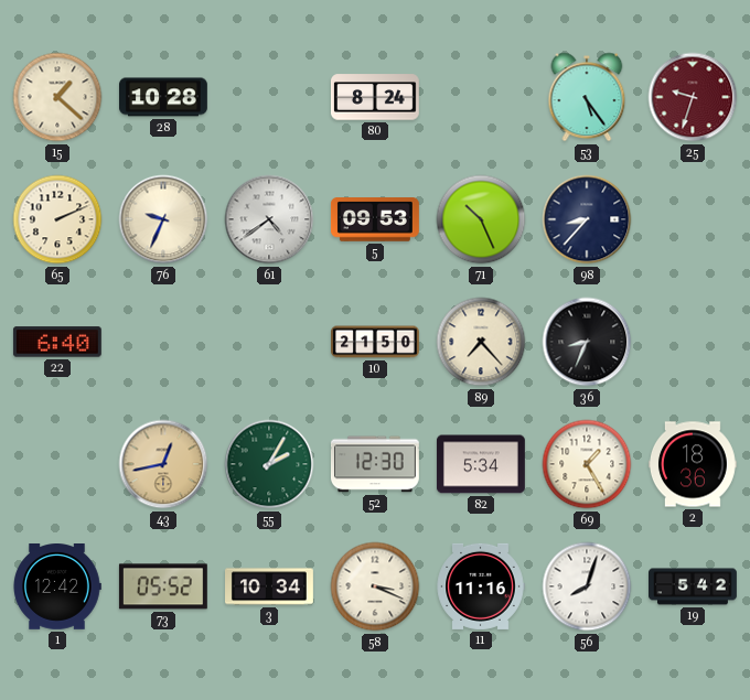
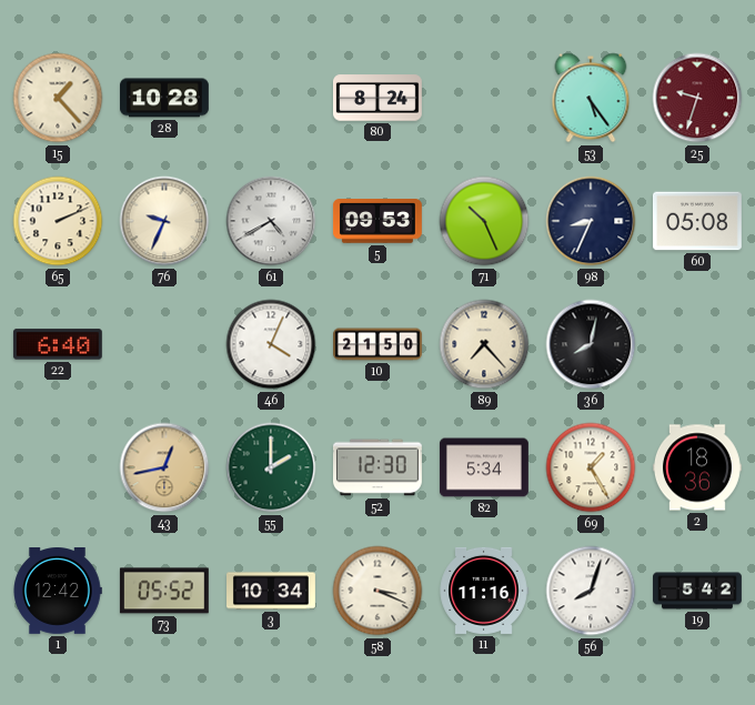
15: 1:22 -> 1:23 (58, 98)
61: 4:39 -> 4:40 (271, 221)
98: 8:37 -> 8:34 (591, 221)
60: none -> 05:08 (697, 221)
46: none -> 4:04 (271, 344)
36: 8:34 -> 8:02 (591, 344)
55: 2:05 -> 2:00 (271, 467)
